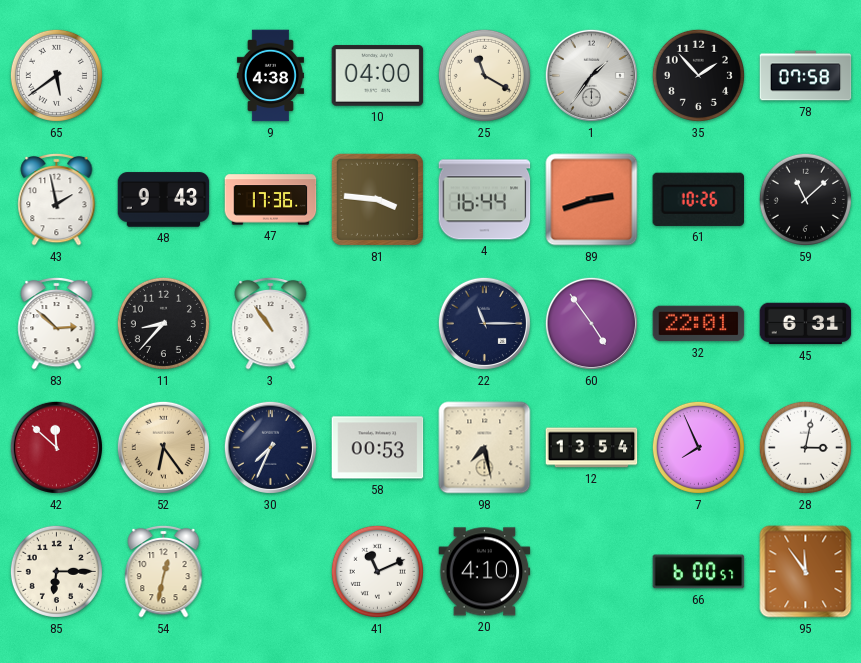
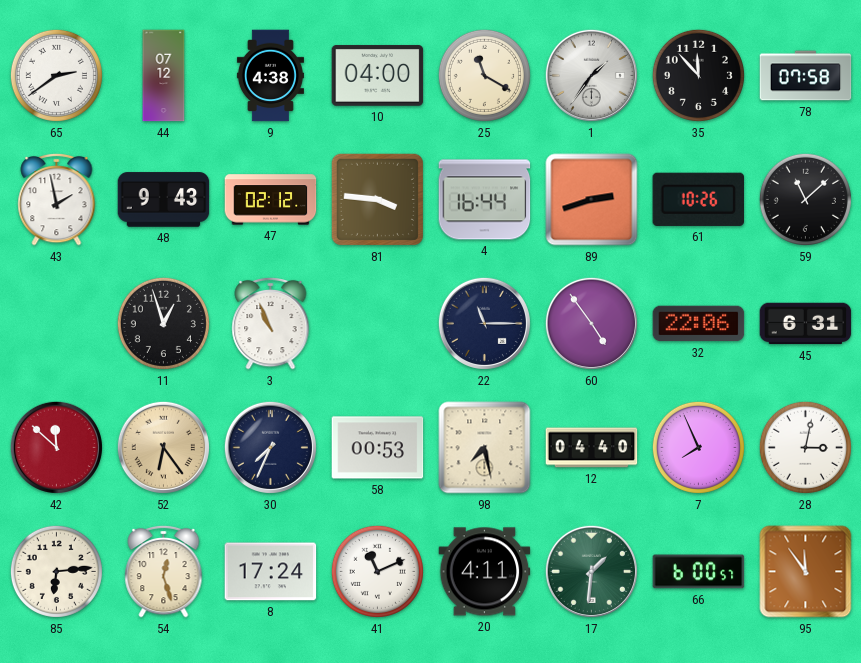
65: 5:39 -> 2:39 (56, 75)
44: none -> 07:12 (164, 76)
35: 1:53 -> 11:53 (698, 75)
47: 17:36 -> 02:12 (271, 200)
83: 2:52 -> none (57, 323)
11: 8:37 -> 12:57 (163, 323)
3: 10:54 -> 10:56 (271, 323)
32: 22:01 -> 22:06 (699, 324)
12: 13:54 -> 04:40 (592, 448)
85: 6:15 -> 6:14 (56, 571)
54: 12:32 -> 12:27 (164, 571)
8: none -> 17:24 (271, 572)
20: 4:10 -> 4:11 (485, 572)
17: none -> 1:31 (591, 571)
